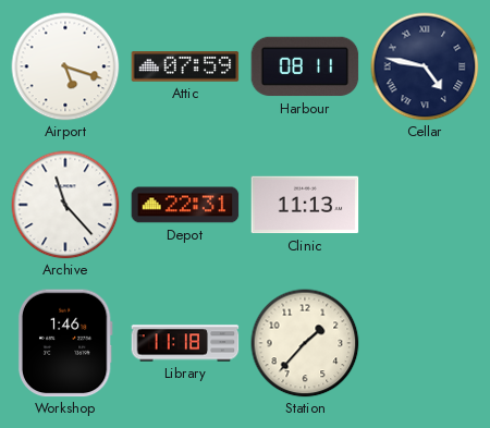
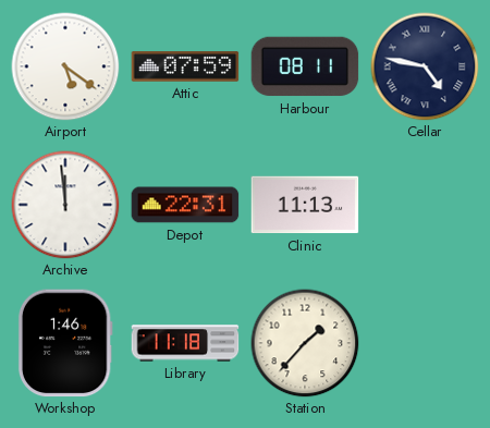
Airport: 5:18 -> 5:21 (65, 66)
Archive: 11:23 -> 11:59 (65, 205)
